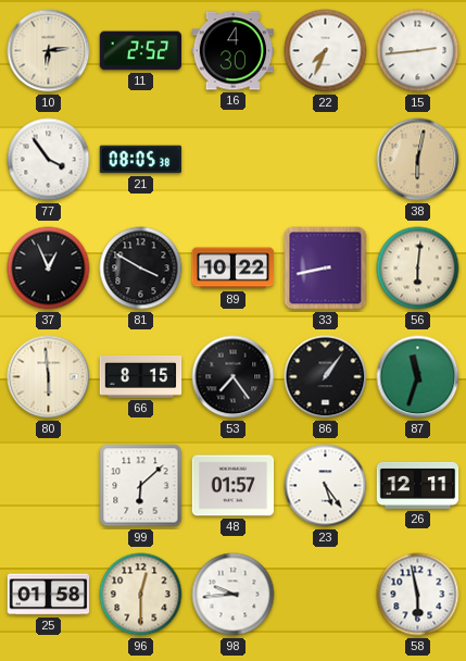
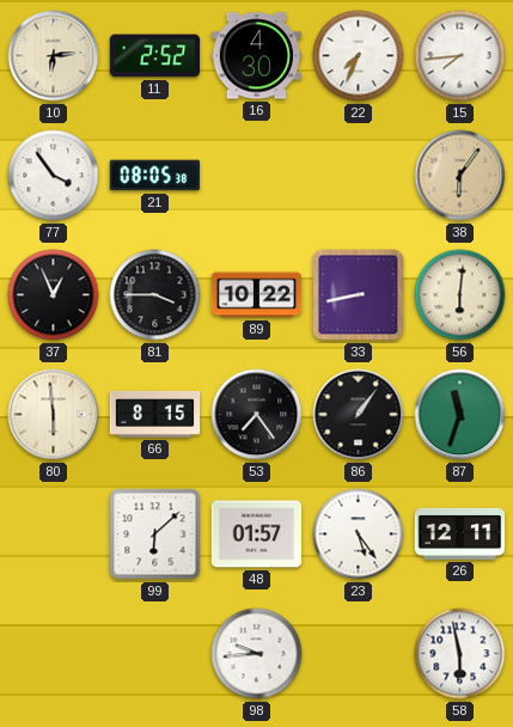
15: 2:44 -> 7:44 (460, 56)
38: 6:02 -> 6:06 (460, 176)
81: 3:50 -> 3:45 (155, 295)
25: 01:58 -> none (49, 595)
96: 12:30 -> none (141, 595)
